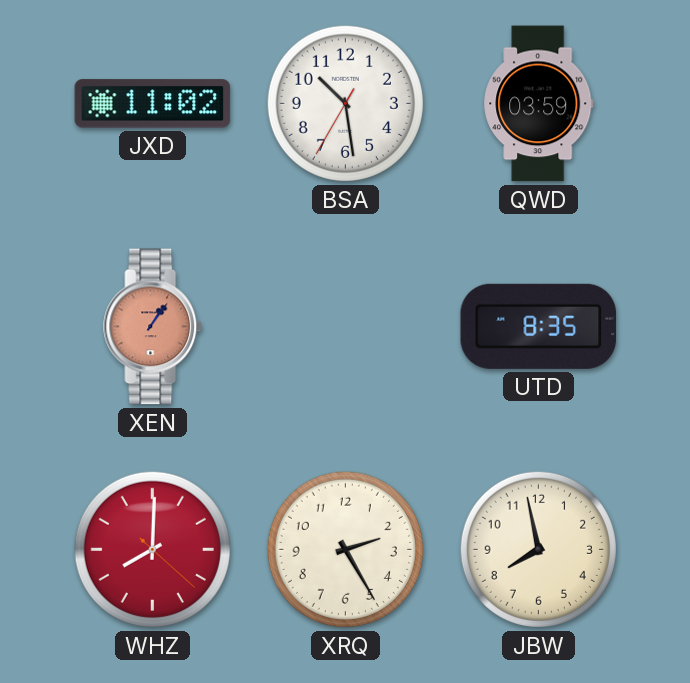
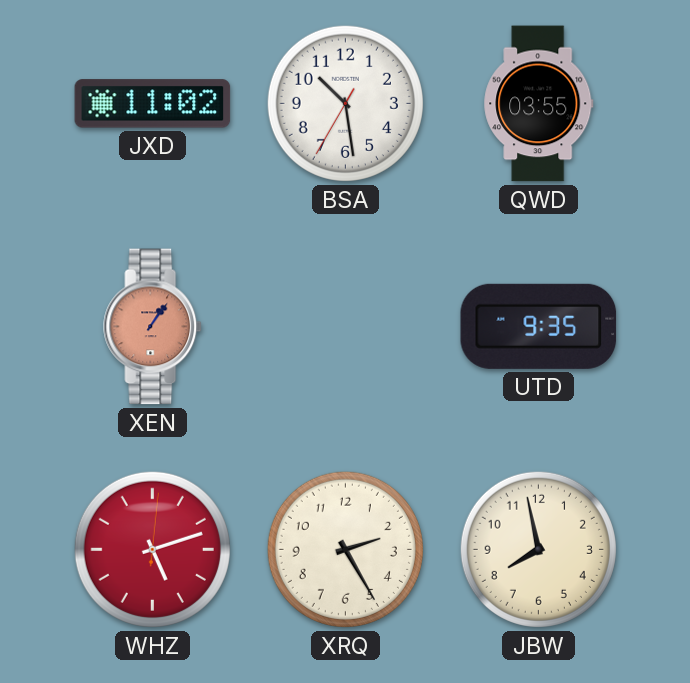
QWD: 03:59 -> 03:55 (539, 104)
UTD: 8:35 -> 9:35 (539, 326)
WHZ: 8:00 -> 5:12 (152, 549)
